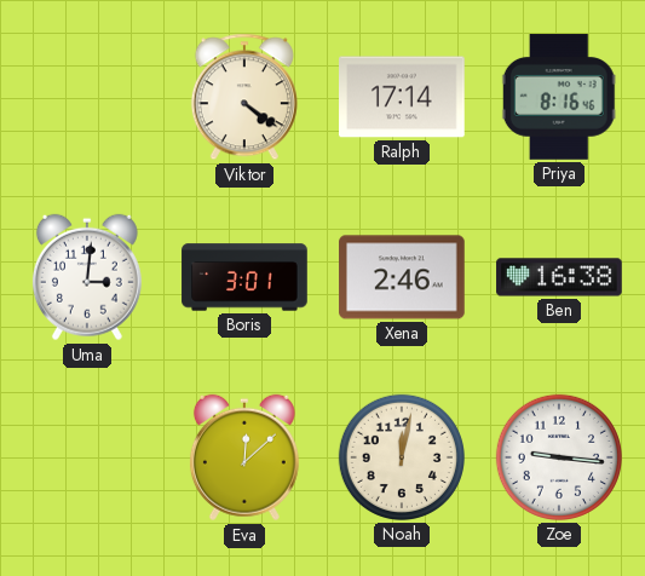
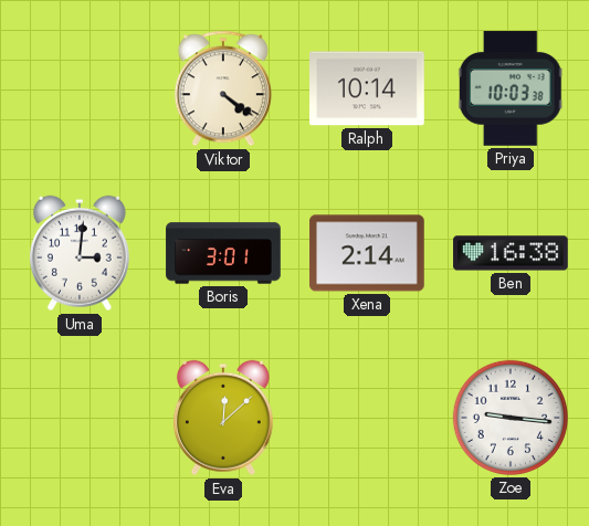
Ralph: 17:14 -> 10:14 (367, 88)
Priya: 8:16 -> 10:03 (511, 88)
Xena: 2:46 -> 2:14 (367, 253)
Noah: 12:02 -> none (402, 457)
